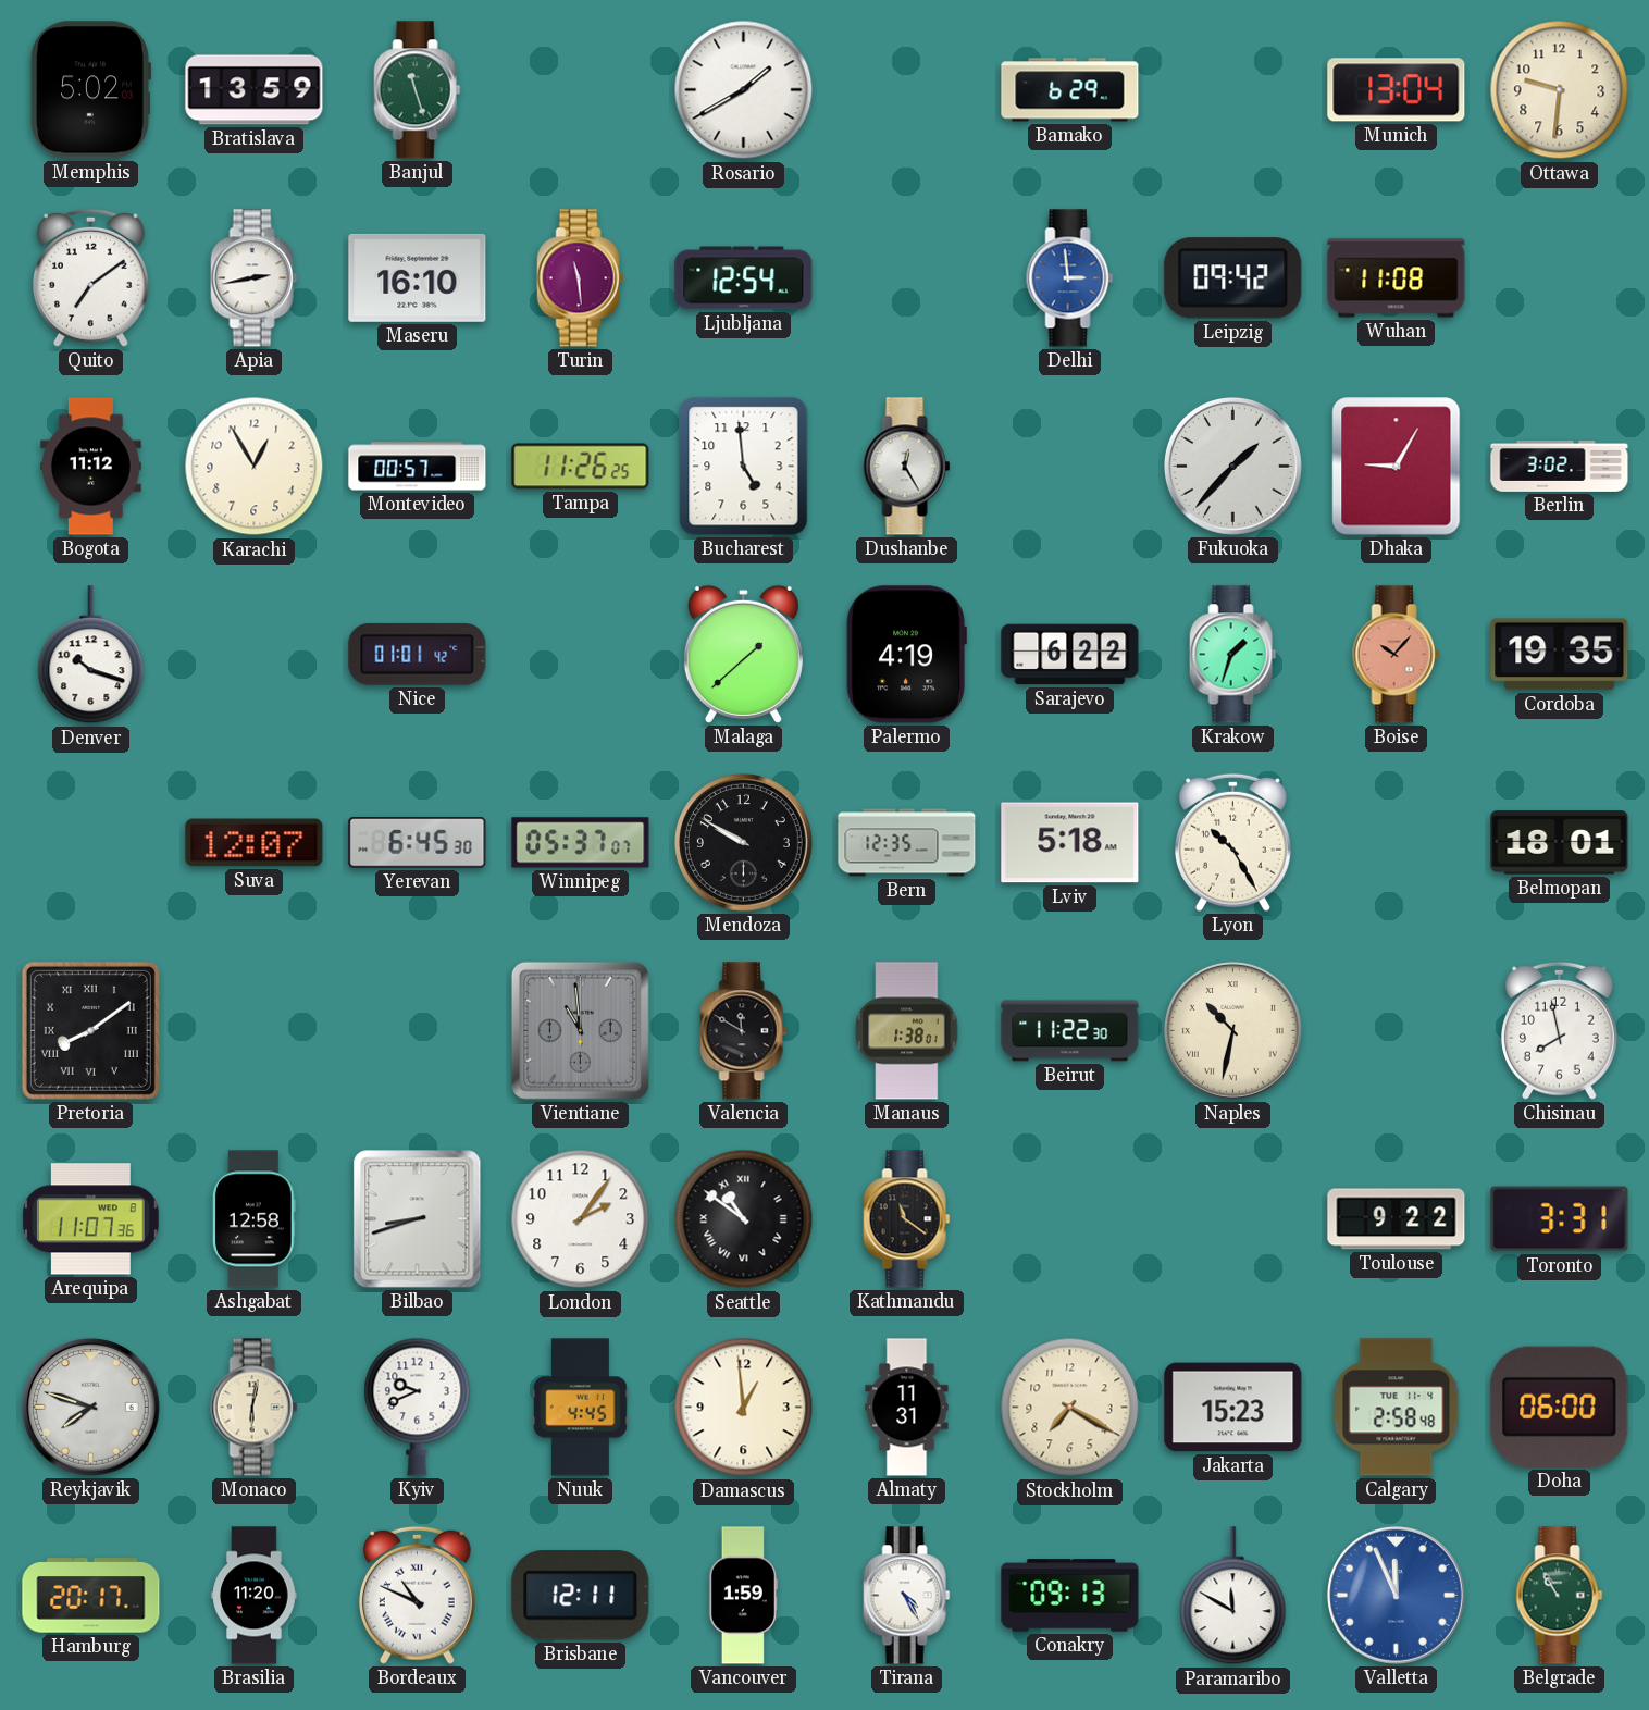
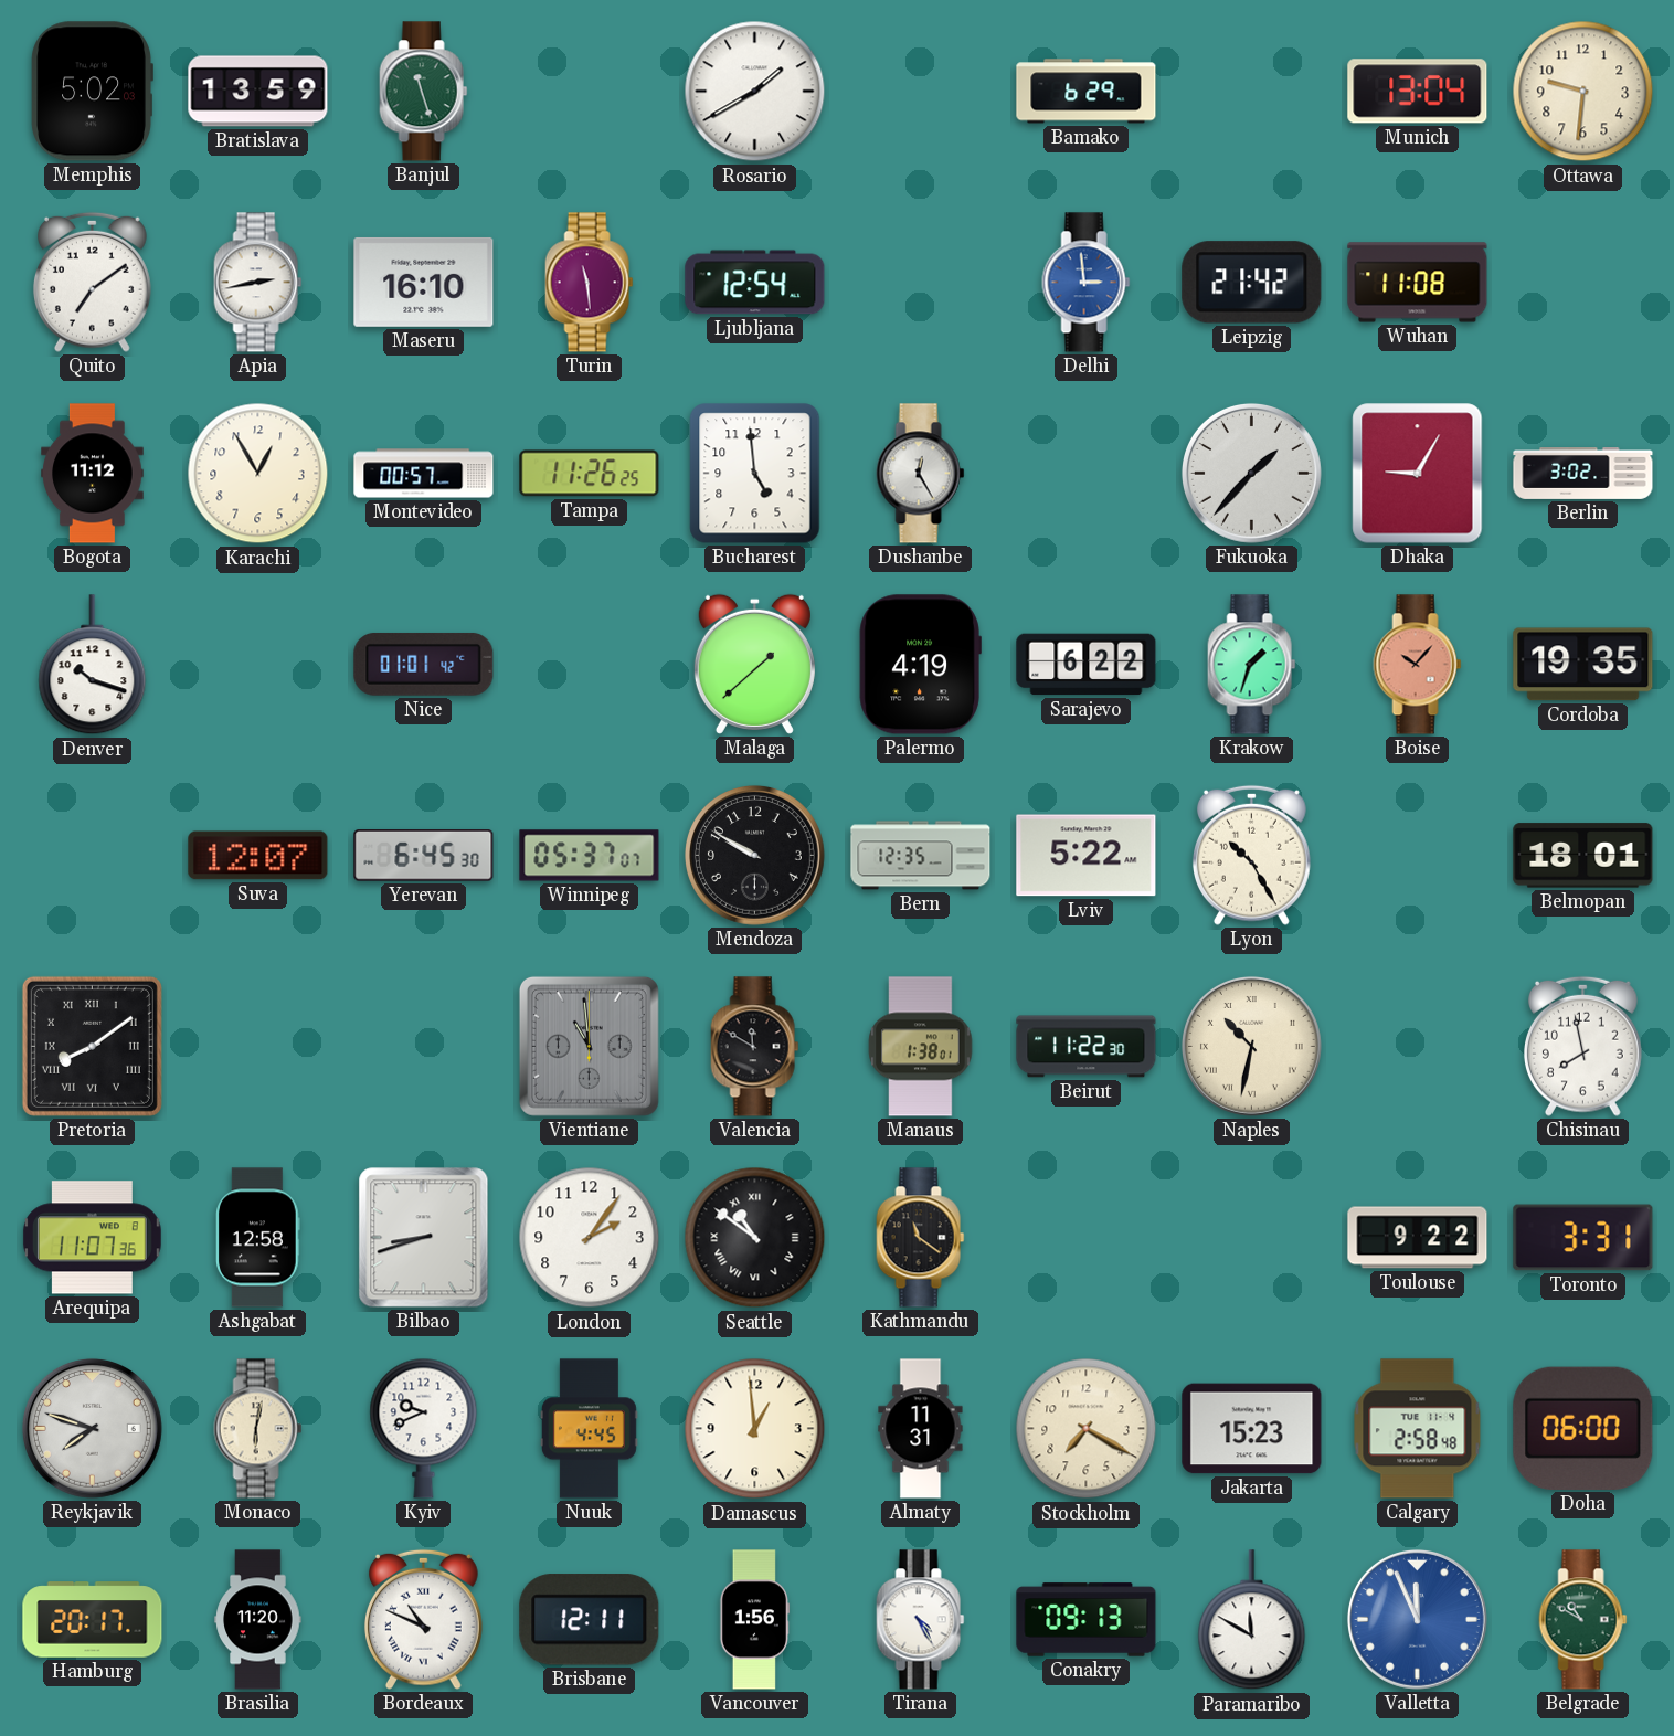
Leipzig: 09:42 -> 21:42 (1252, 283)
Lviv: 5:18 -> 5:22 (1087, 856)
Vancouver: 1:59 -> 1:56 (754, 1620)
Belgrade: 10:55 -> 10:50 (1583, 1620)
